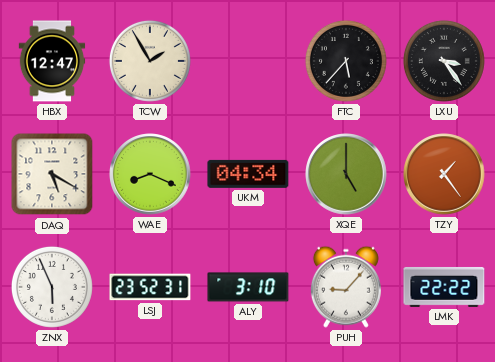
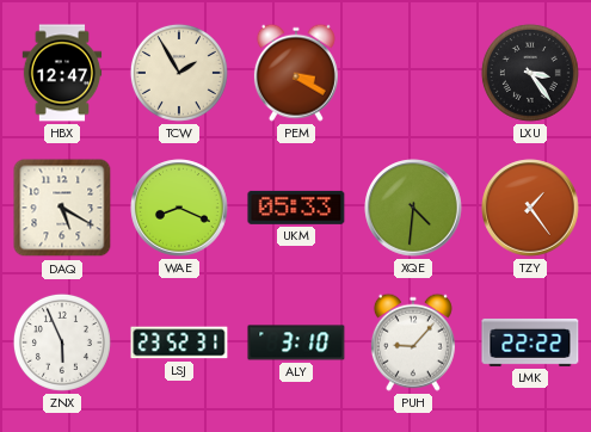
PEM: none -> 3:20 (296, 73)
FTC: 5:37 -> none (346, 61)
UKM: 04:34 -> 05:33 (296, 208)
XQE: 5:00 -> 4:31 (413, 208)
